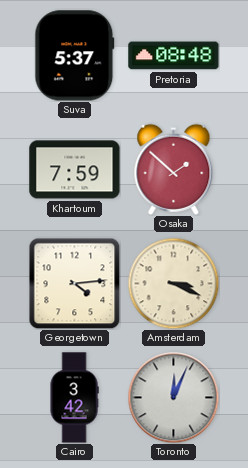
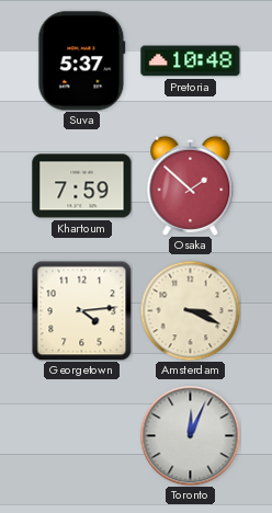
Pretoria: 08:48 -> 10:48 (191, 61)
Cairo: 3:42 -> none (74, 398)
